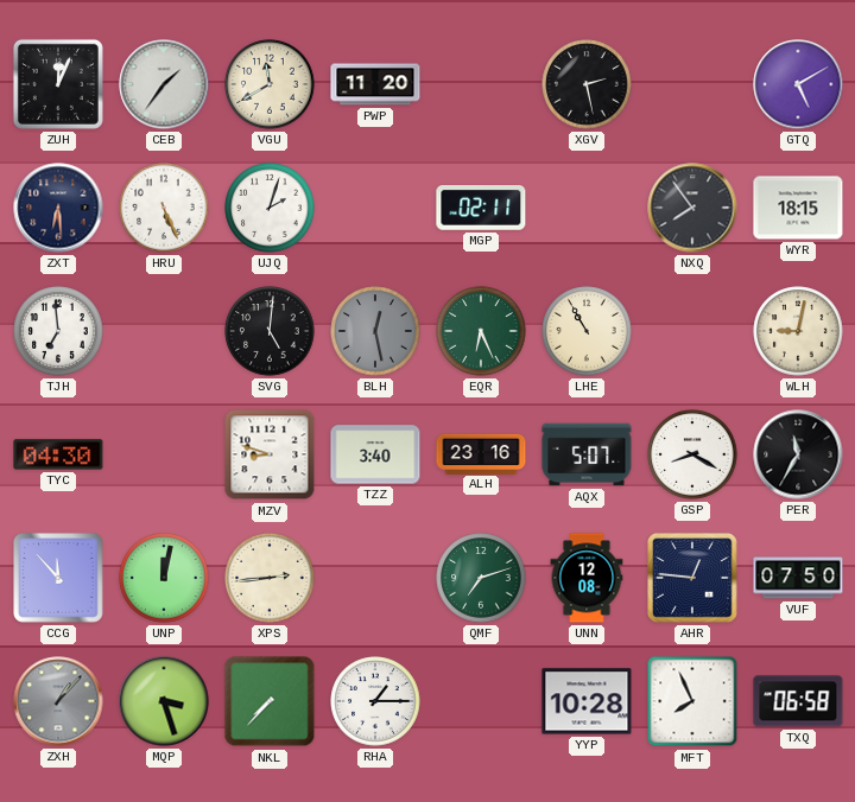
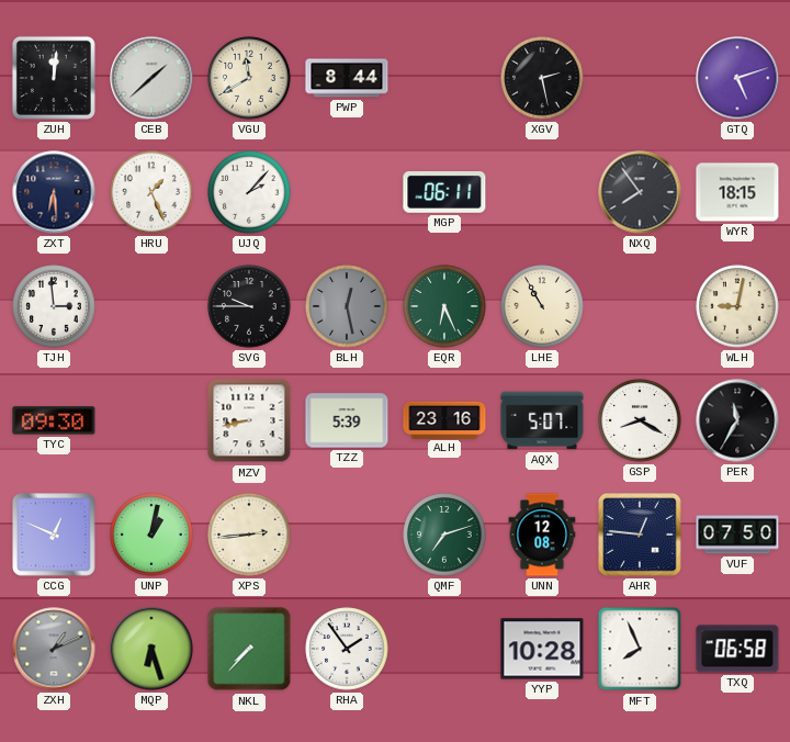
ZUH: 12:04 -> 12:01 (54, 78)
CEB: 1:36 -> 1:38 (151, 78)
PWP: 11:20 -> 8:44 (347, 78)
GTQ: 5:10 -> 5:12 (737, 78)
HRU: 5:26 -> 1:26 (151, 192)
UJQ: 2:03 -> 2:07 (249, 192)
MGP: 02:11 -> 06:11 (444, 193)
TJH: 6:59 -> 2:59 (54, 306)
SVG: 5:01 -> 9:45 (249, 306)
TYC: 04:30 -> 09:30 (54, 420)
MZV: 8:48 -> 8:43 (249, 420)
TZZ: 3:40 -> 5:39 (347, 420)
CCG: 11:53 -> 12:49 (54, 535)
UNP: 12:02 -> 1:02 (151, 535)
ZXH: 1:07 -> 1:11 (54, 649)
MQP: 3:27 -> 6:27 (151, 649)
RHA: 1:15 -> 1:54 (347, 649)
